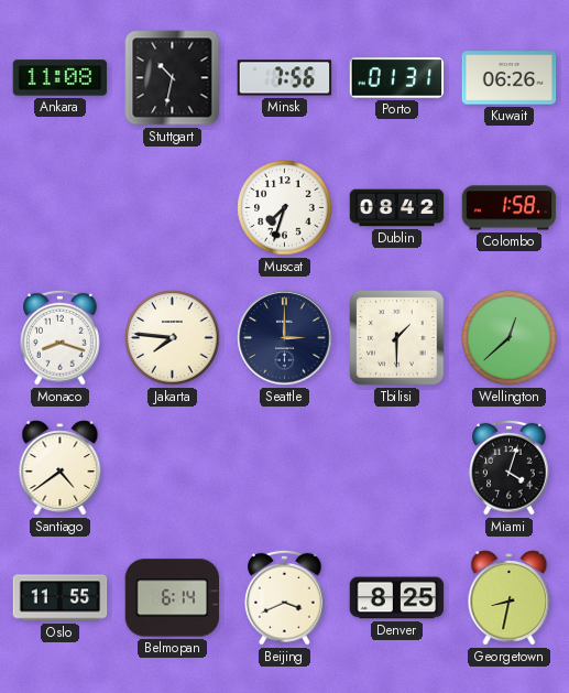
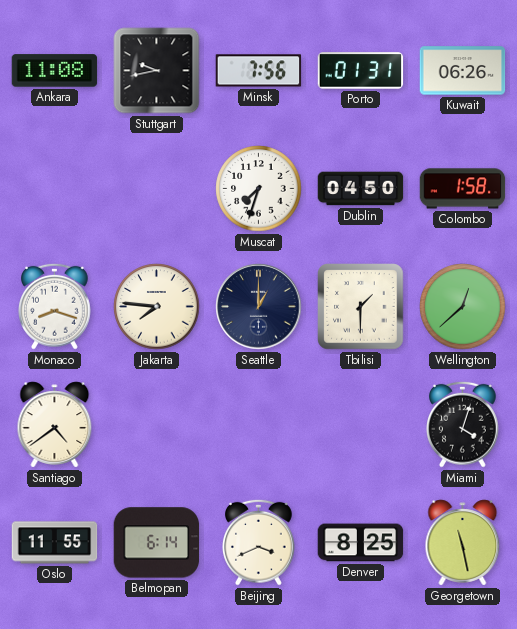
Stuttgart: 10:32 -> 9:43 (157, 71)
Dublin: 08:42 -> 04:50 (361, 189)
Seattle: 3:00 -> 1:00 (259, 307)
Georgetown: 8:32 -> 11:28 (463, 543)
